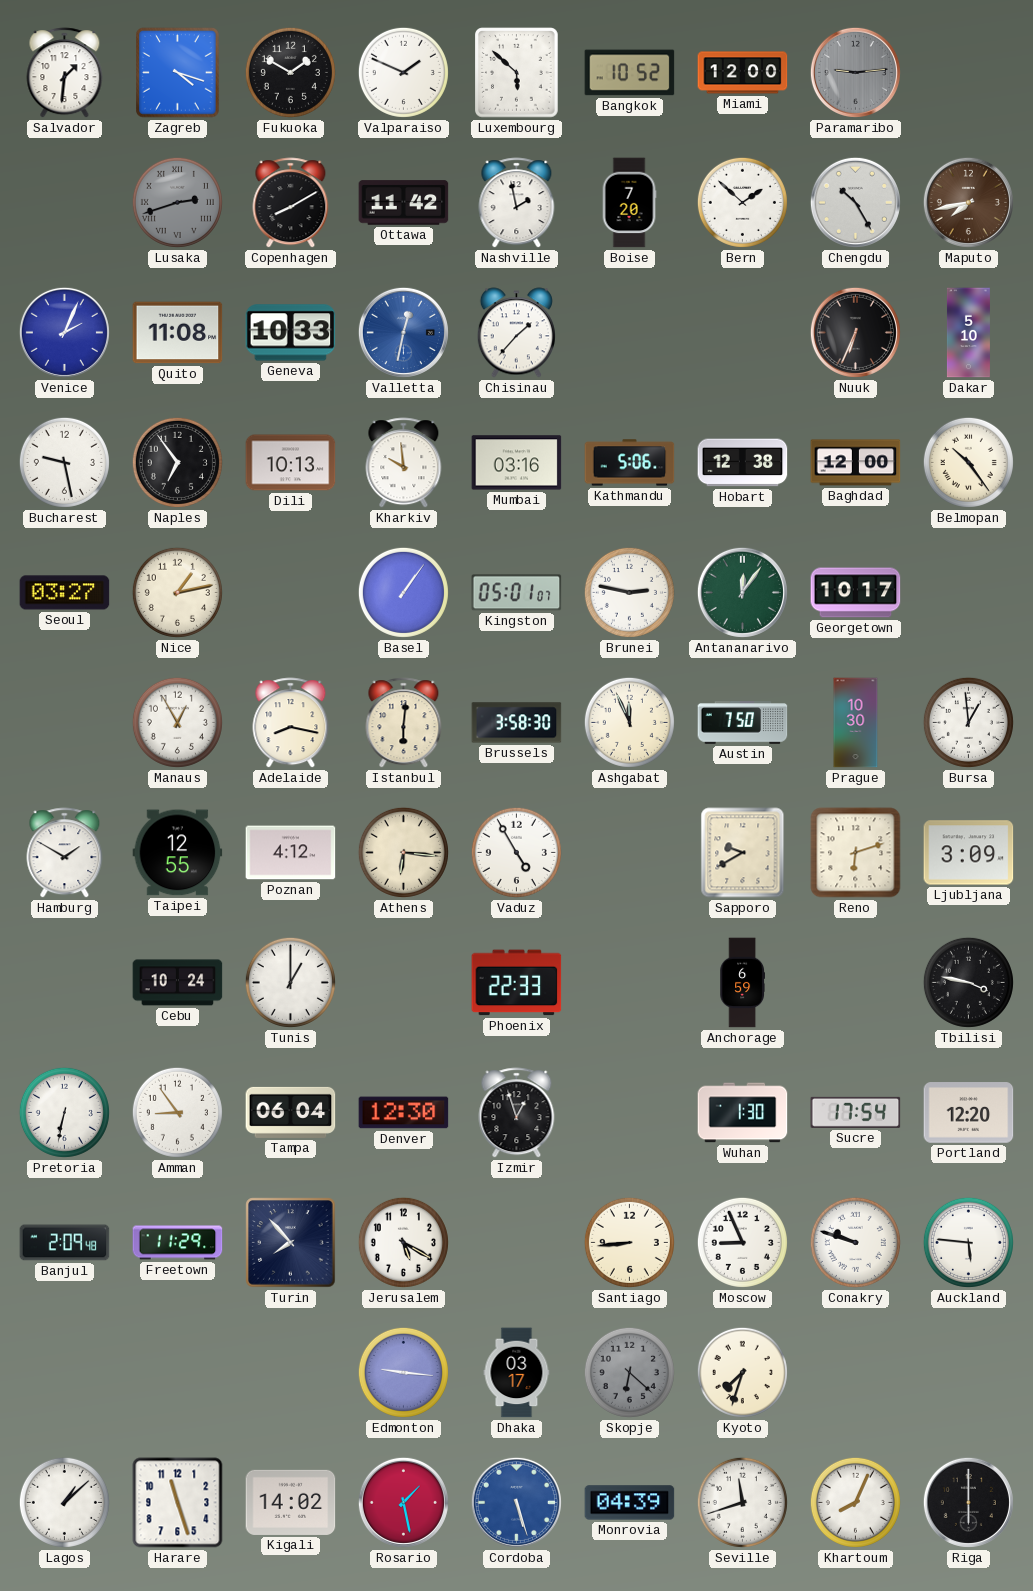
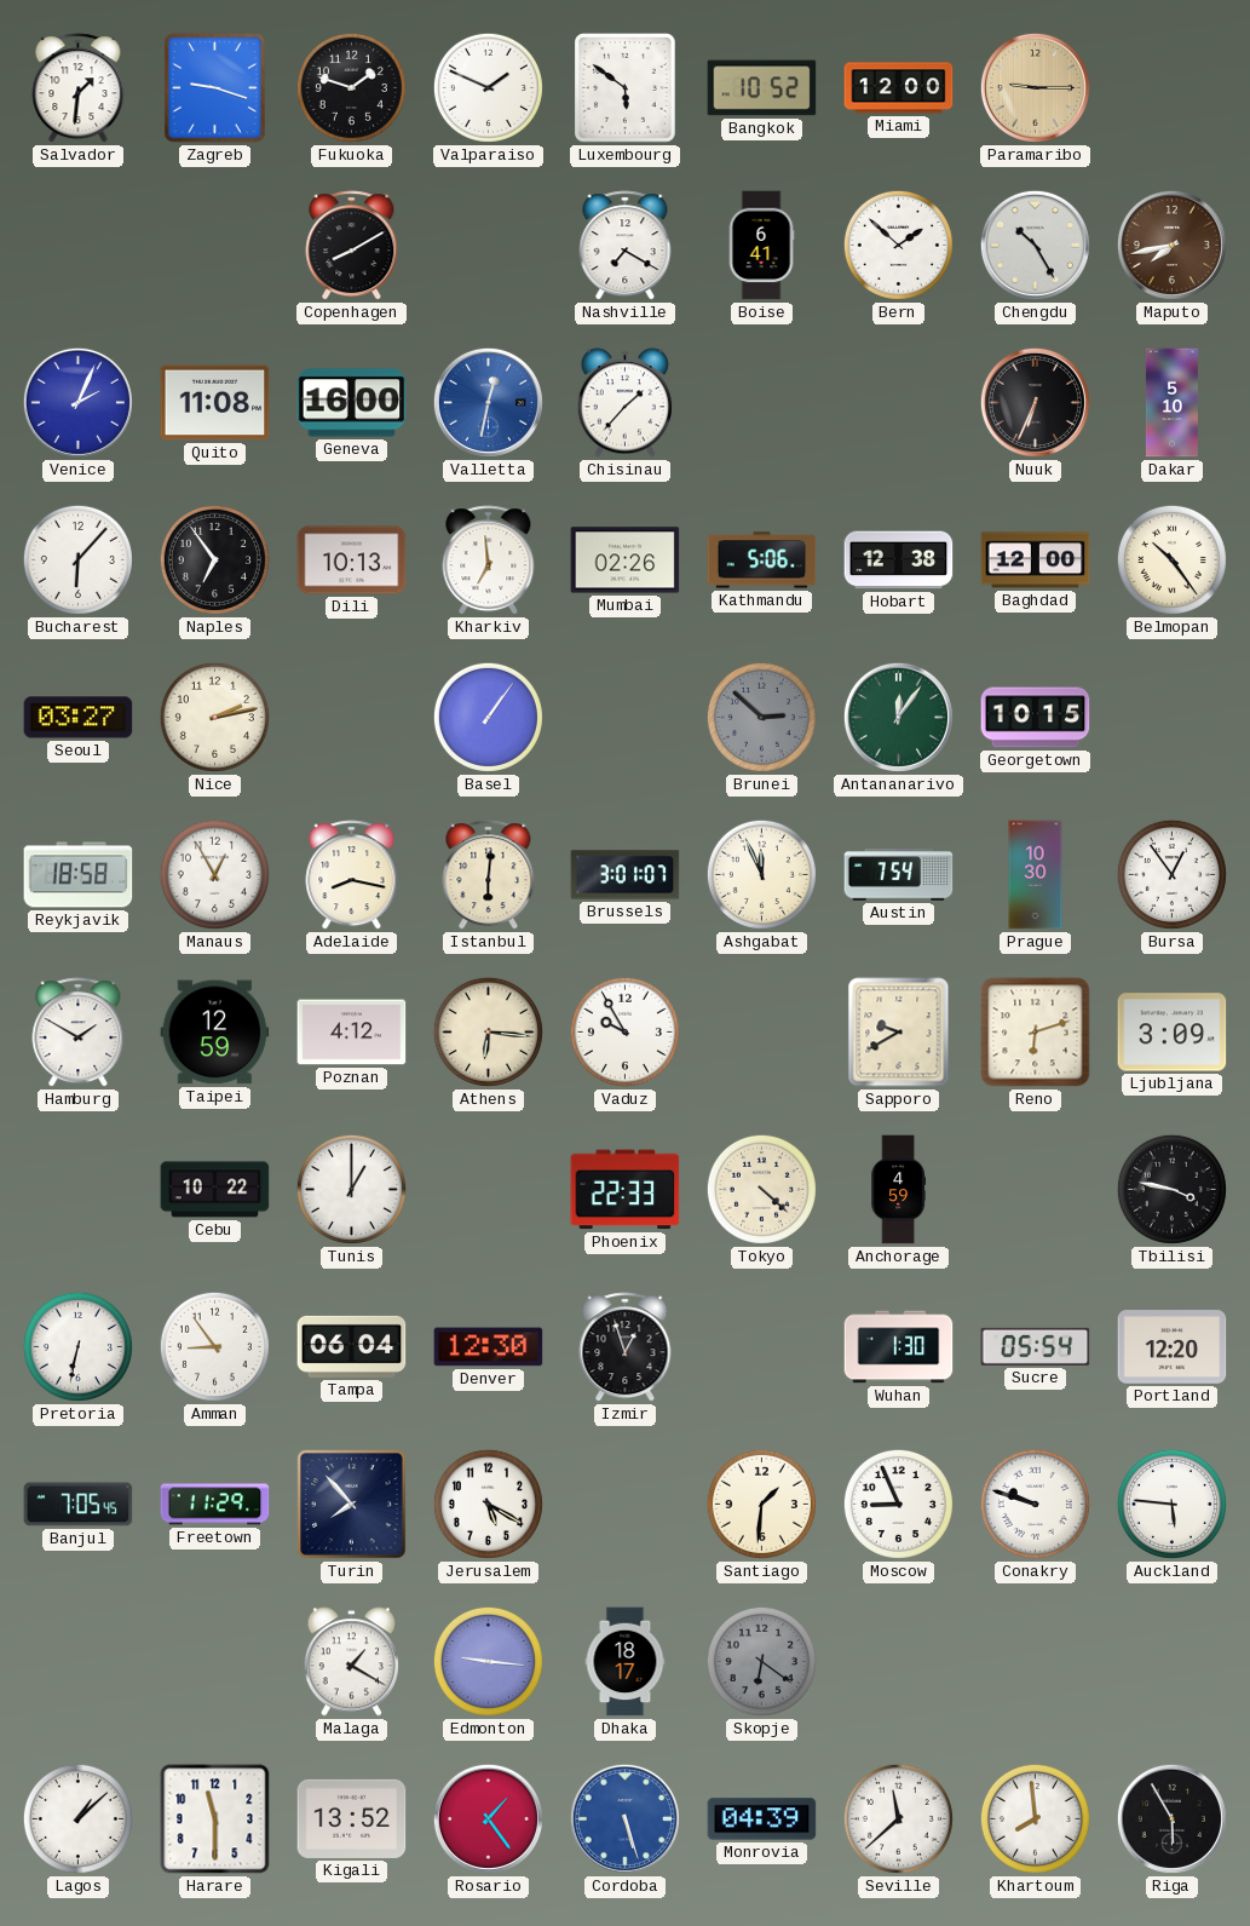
Zagreb: 4:18 -> 9:18 (215, 88)
Fukuoka: 1:50 -> 1:48 (351, 87)
Luxembourg: 5:52 -> 5:51 (626, 88)
Paramaribo: 9:14 -> 9:15 (1035, 87)
Paramaribo dial: grey -> champagne (1035, 87)
Lusaka: 2:42 -> none (177, 202)
Ottawa: 11:42 -> none (404, 203)
Nashville: 1:58 -> 7:20 (626, 246)
Boise: 7:20 -> 6:41 (761, 246)
Geneva: 10:33 -> 16:00 (352, 403)
Bucharest: 9:28 -> 6:07 (77, 559)
Kharkiv: 9:59 -> 6:59 (489, 560)
Mumbai: 03:16 -> 02:26 (626, 560)
Nice: 1:13 -> 2:13 (214, 717)
Kingston: 05:01 -> none (517, 593)
Brunei: 2:47 -> 2:52 (761, 717)
Brunei dial: white -> grey (761, 717)
Georgetown: 10:17 -> 10:15 (1036, 718)
Reykjavik: none -> 18:58 (79, 875)
Brussels: 3:58 -> 3:01 (626, 875)
Austin: 7:50 -> 7:54 (899, 875)
Bursa: 12:59 -> 12:54 (1171, 874)
Taipei: 12:55 -> 12:59 (215, 1033)
Vaduz: 4:55 -> 9:55 (624, 1031)
Cebu: 10:24 -> 10:22 (215, 1190)
Tokyo: none -> 4:22 (761, 1189)
Anchorage: 6:59 -> 4:59 (898, 1190)
Sucre: 17:54 -> 05:54 (1036, 1346)
Banjul: 2:09 -> 7:05 (79, 1505)
Santiago: 8:44 -> 1:31 (761, 1504)
Malaga: none -> 1:20 (351, 1662)
Dhaka: 03:17 -> 18:17 (626, 1662)
Skopje: 6:22 -> 6:21 (761, 1661)
Kyoto: 7:33 -> none (742, 1372)
Harare: 11:27 -> 11:30 (215, 1819)
Kigali: 14:02 -> 13:52 (352, 1818)
Rosario: 1:28 -> 1:24 (488, 1818)
Seville: 11:42 -> 11:38 (898, 1818)
Khartoum: 8:04 -> 7:59 (1035, 1818)
Riga: 6:00 -> 5:55 (1171, 1818)
